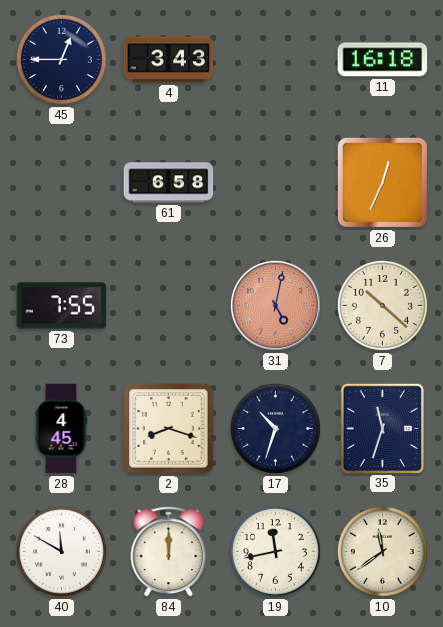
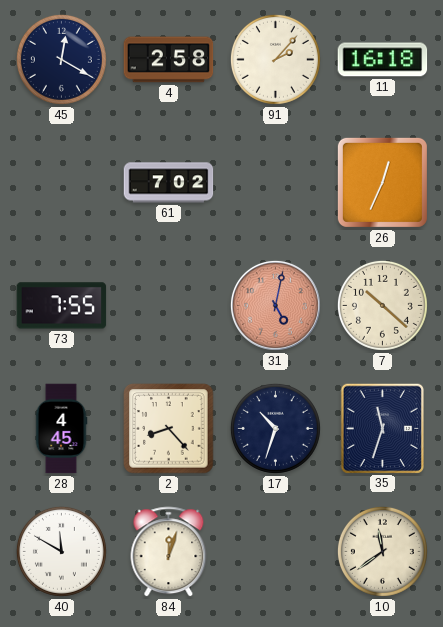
45: 12:45 -> 12:20 (61, 59)
4: 3:43 -> 2:58 (169, 60)
91: none -> 2:07 (275, 59)
61: 6:58 -> 7:02 (169, 183)
2: 8:18 -> 8:23 (169, 429)
84: 12:00 -> 12:03 (169, 552)
19: 11:43 -> none (275, 551)
